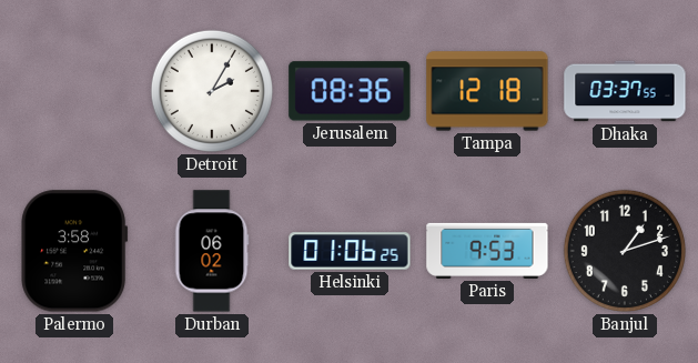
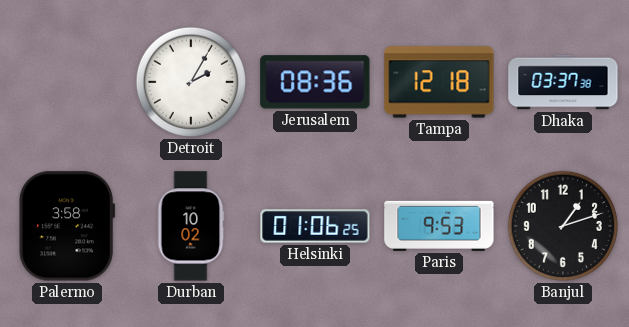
Dhaka: 03:37:55 -> 03:37:38 (563, 82)
Durban: 06:02 -> 10:02 (191, 226)
